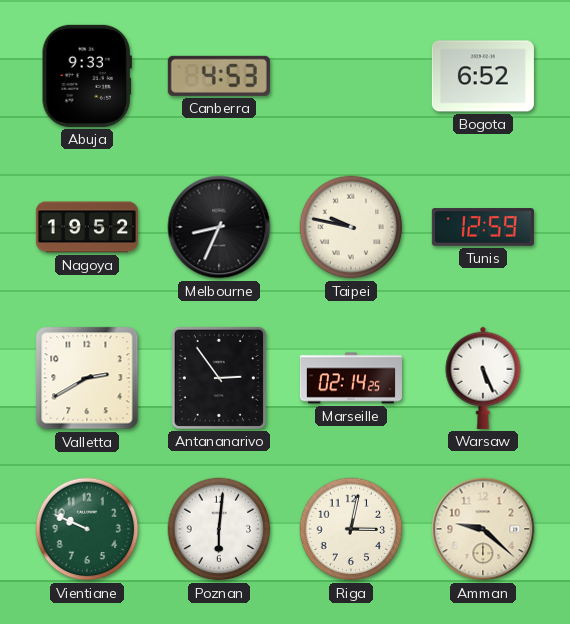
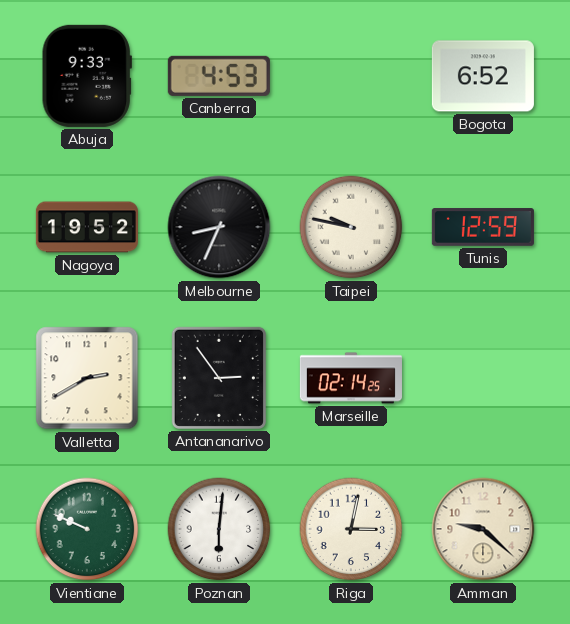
Warsaw: 5:26 -> none (483, 378)
